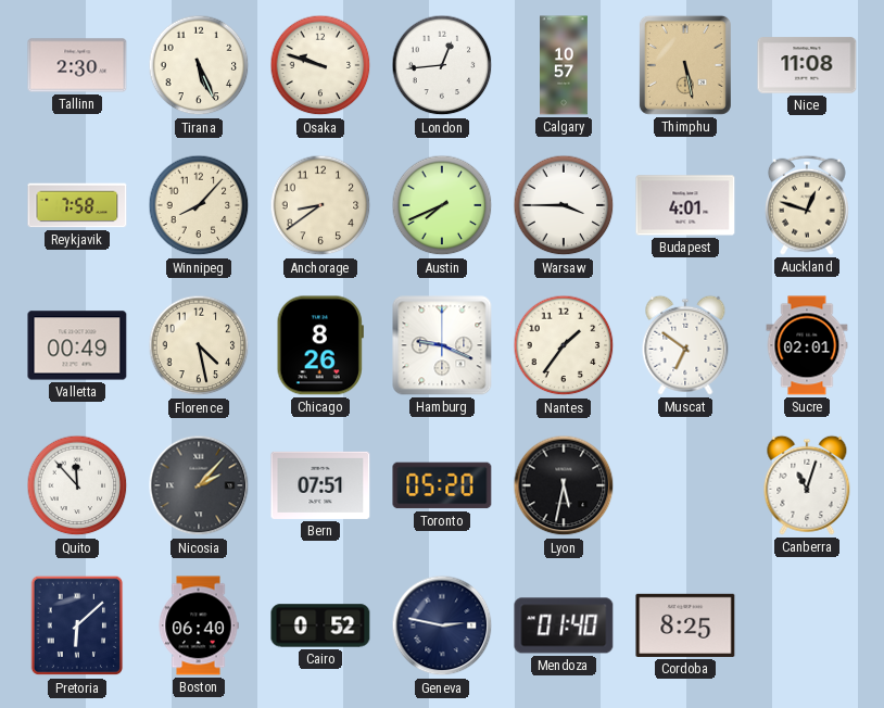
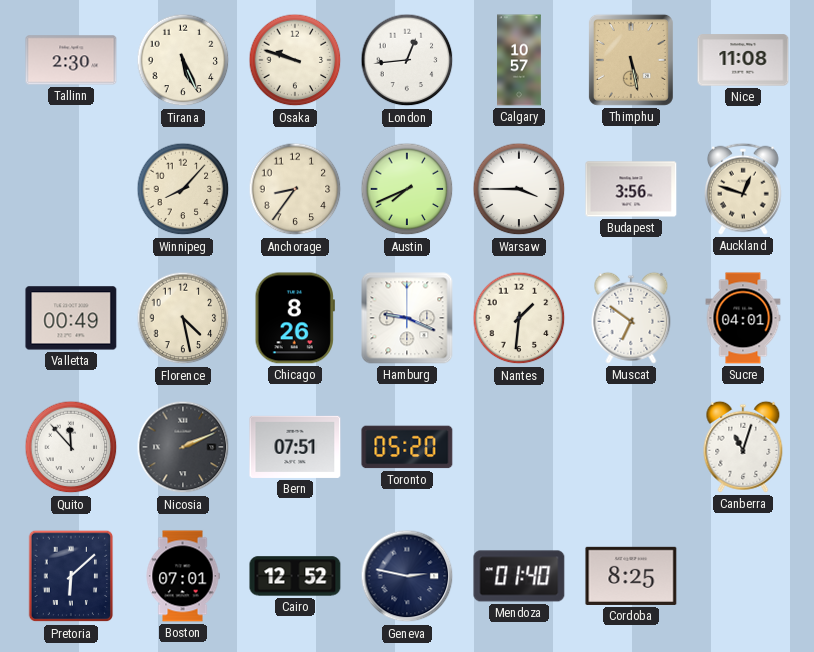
Reykjavik: 7:58 -> none (77, 205)
Anchorage: 8:39 -> 8:36 (295, 189)
Budapest: 4:01 -> 3:56 (631, 189)
Nantes: 1:36 -> 1:31 (519, 318)
Sucre: 02:01 -> 04:01 (743, 318)
Nicosia: 2:07 -> 2:11 (183, 447)
Lyon: 5:32 -> none (564, 485)
Boston: 06:40 -> 07:01 (183, 576)
Cairo: 0:52 -> 12:52 (295, 576)
